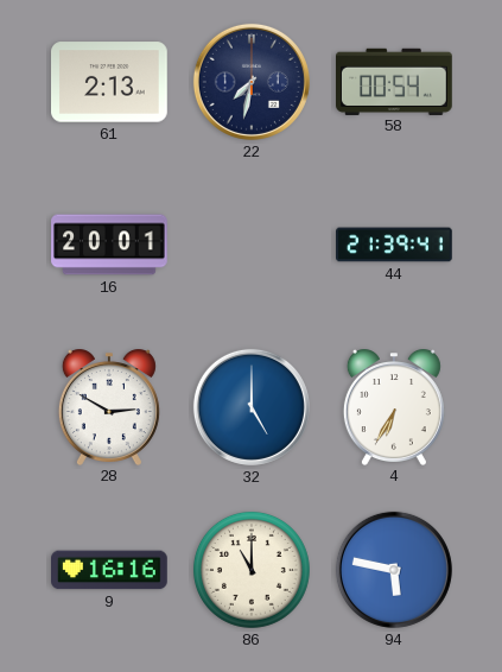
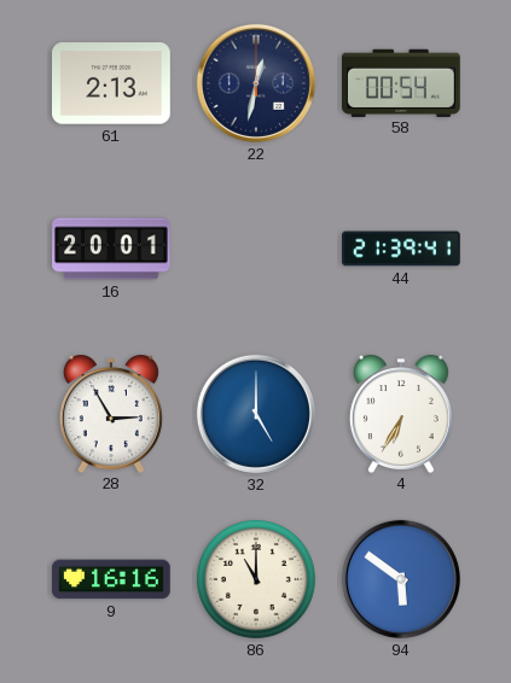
22: 7:32 -> 12:32 (256, 83)
28: 2:50 -> 2:55 (111, 414)
94: 5:47 -> 5:51 (401, 579)
